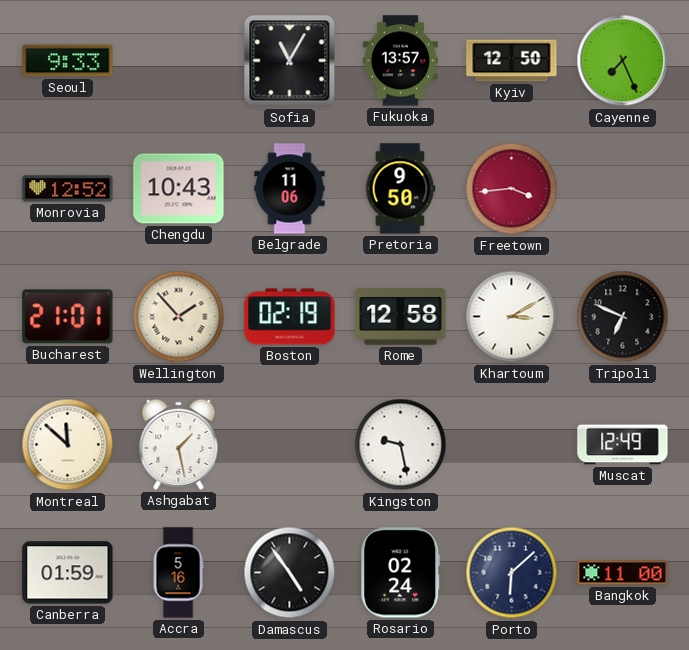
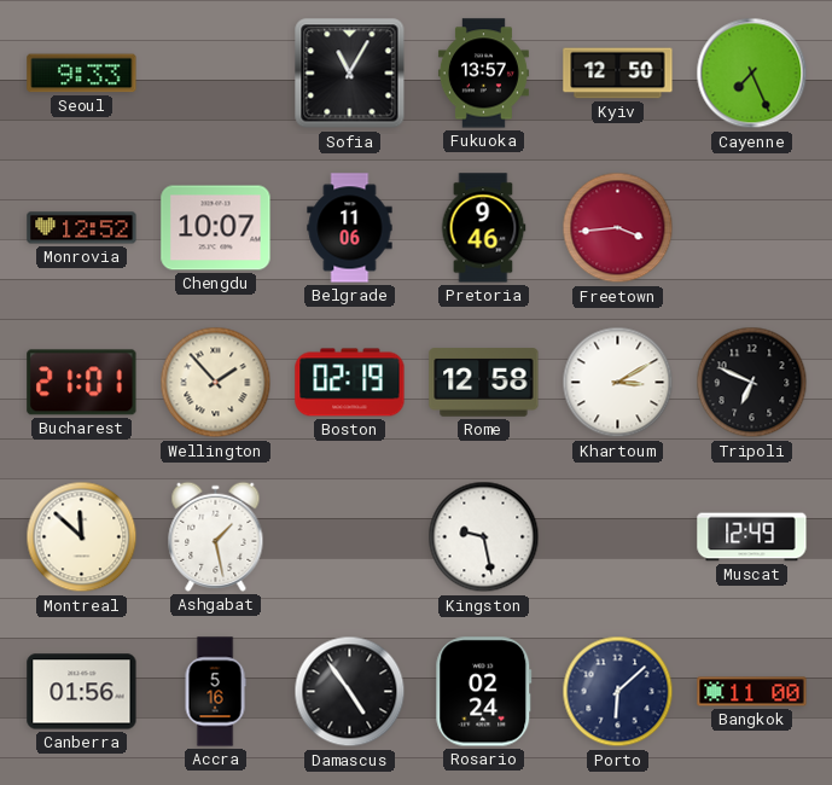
Chengdu: 10:43 -> 10:07 (216, 228)
Pretoria: 9:50 -> 9:46 (483, 228)
Canberra: 01:59 -> 01:56 (82, 692)
